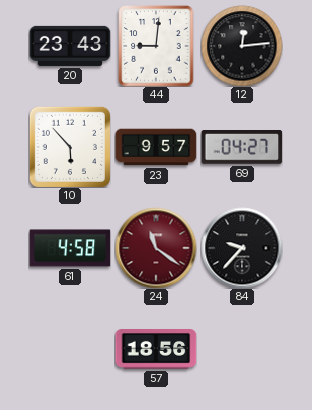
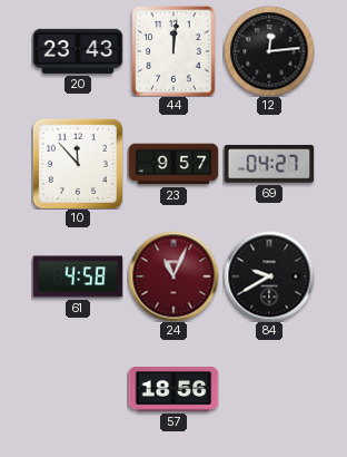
44: 9:01 -> 12:01 (173, 51)
10: 5:53 -> 11:53 (78, 164)
24: 11:21 -> 11:04 (173, 276)
84: 9:37 -> 9:40 (269, 276)
